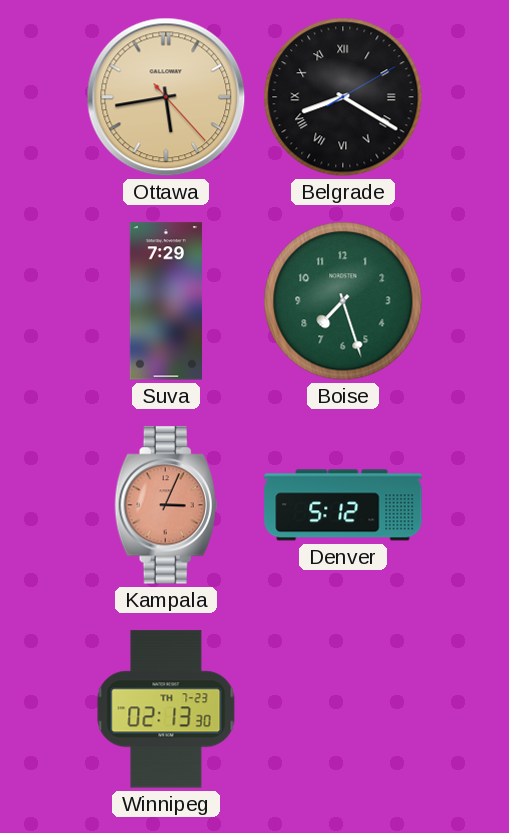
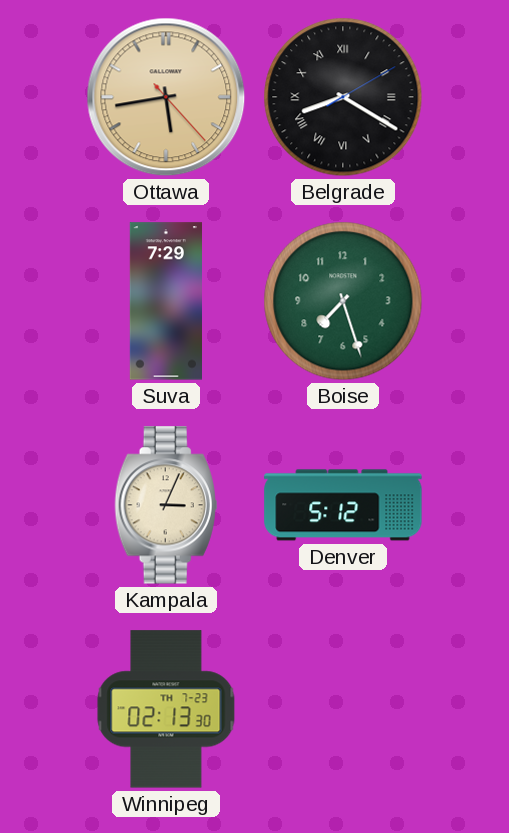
Kampala dial: salmon -> cream (166, 505)
